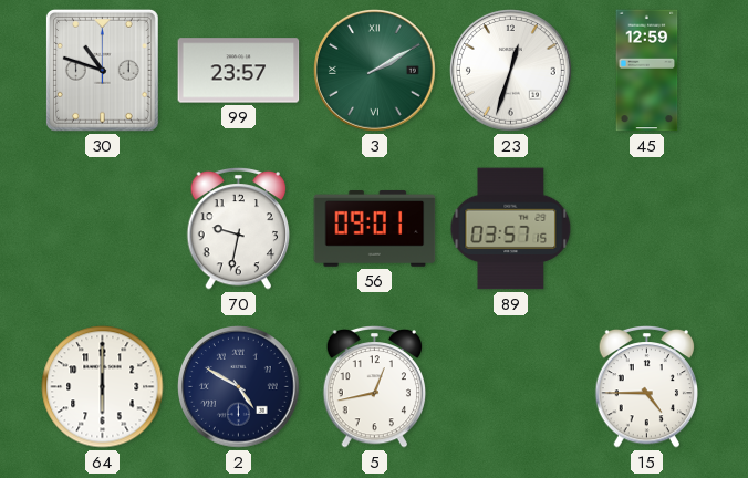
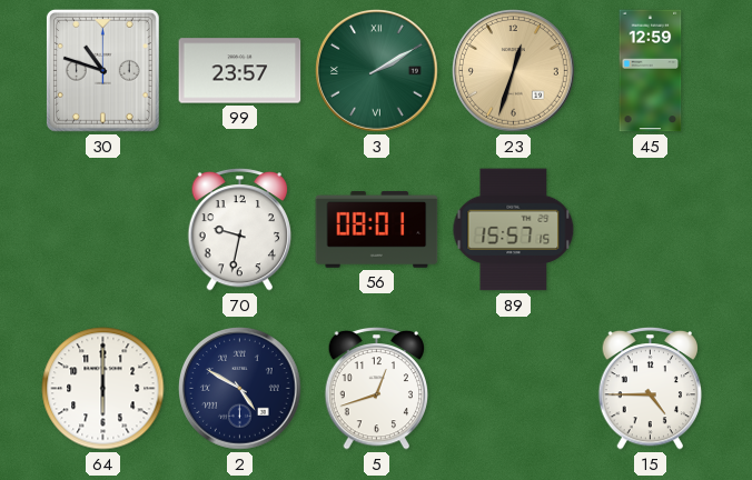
23 dial: white -> champagne (514, 71)
56: 09:01 -> 08:01 (377, 230)
89: 03:57 -> 15:57 (514, 230)
5: 12:43 -> 12:42 (377, 388)
